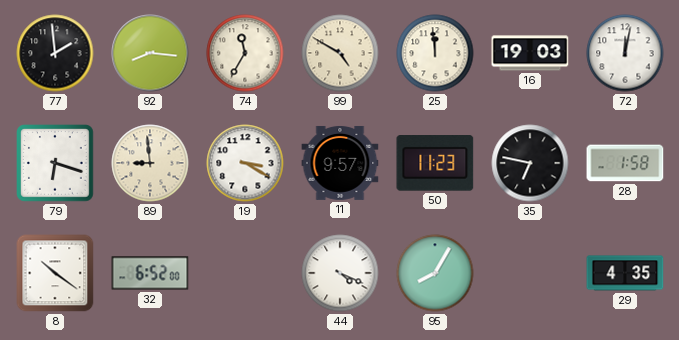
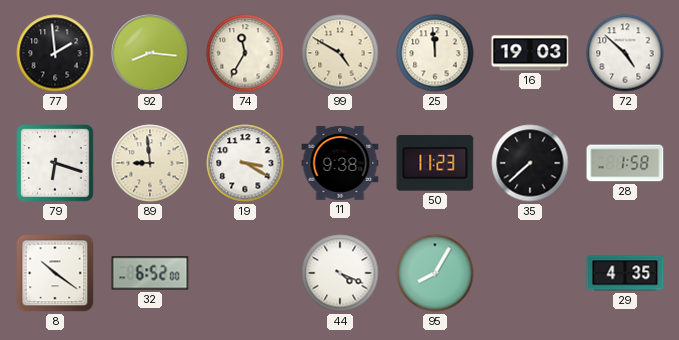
72: 12:02 -> 4:52 (625, 53)
11: 9:57 -> 9:38 (340, 163)
35: 6:47 -> 7:38 (530, 163)
